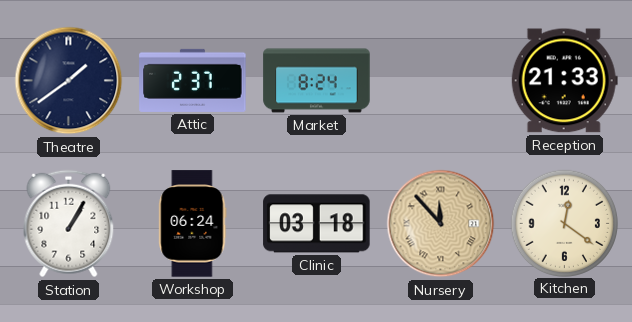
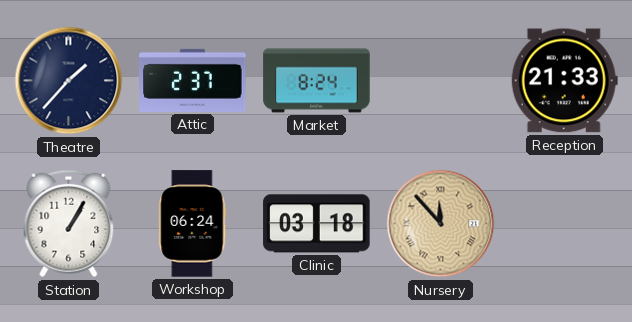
Theatre: 1:39 -> 1:37 (69, 81)
Kitchen: 12:21 -> none (564, 223)
